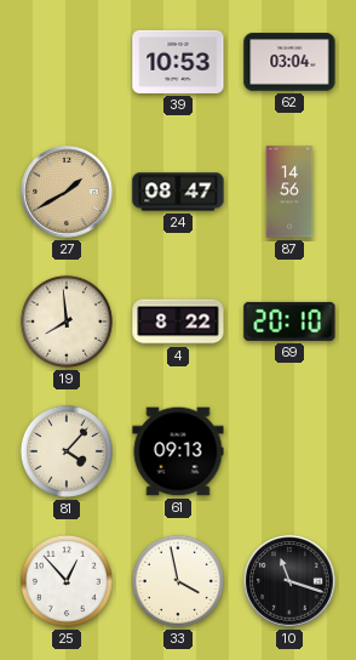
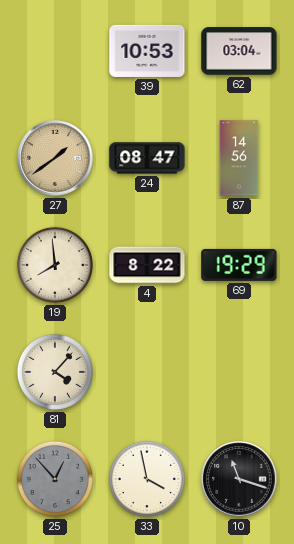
27: 1:40 -> 1:39 (55, 158)
69: 20:10 -> 19:29 (239, 265)
61: 09:13 -> none (178, 451)
25 dial: white -> grey (55, 479)
